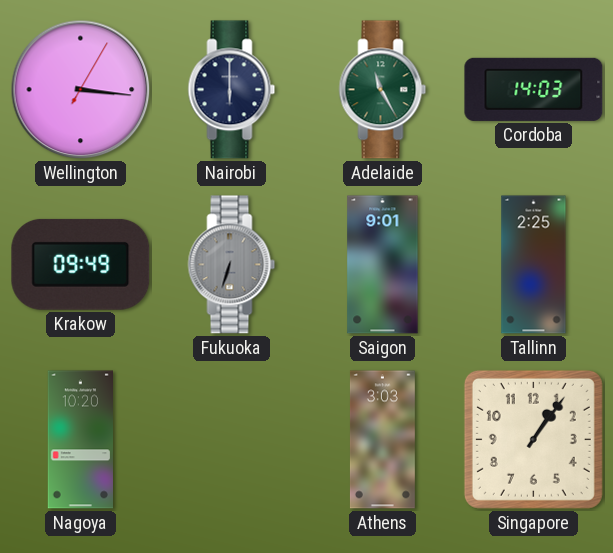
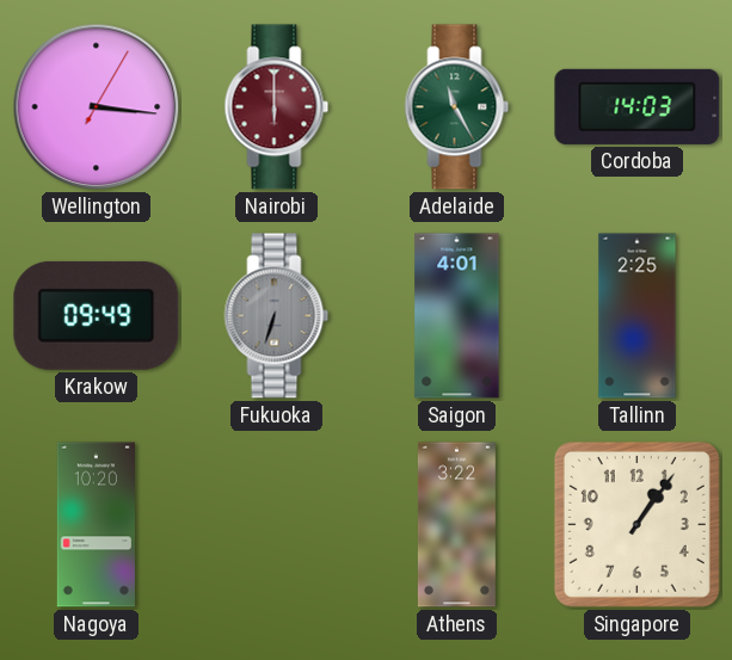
Nairobi dial: navy -> burgundy (277, 107)
Saigon: 9:01 -> 4:01 (457, 316)
Athens: 3:03 -> 3:22 (456, 525)
